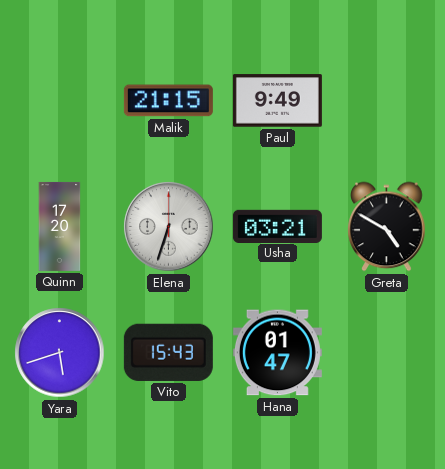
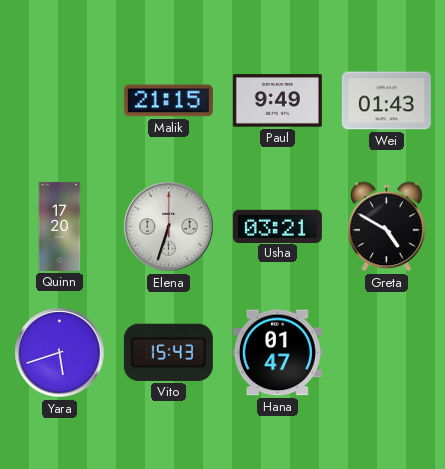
Wei: none -> 01:43 (386, 101)
